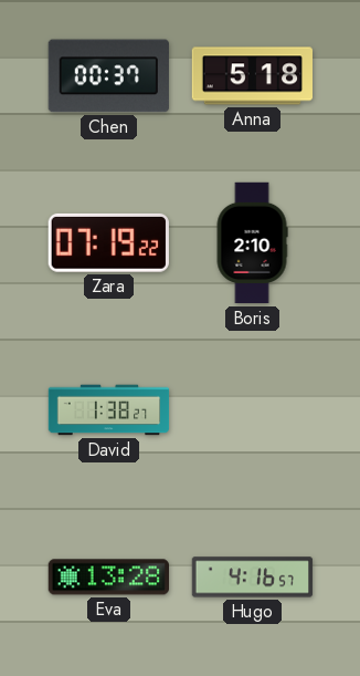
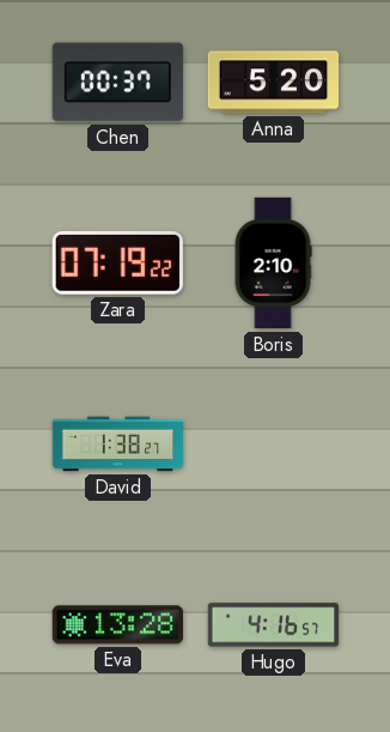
Anna: 5:18 -> 5:20 (274, 83)
